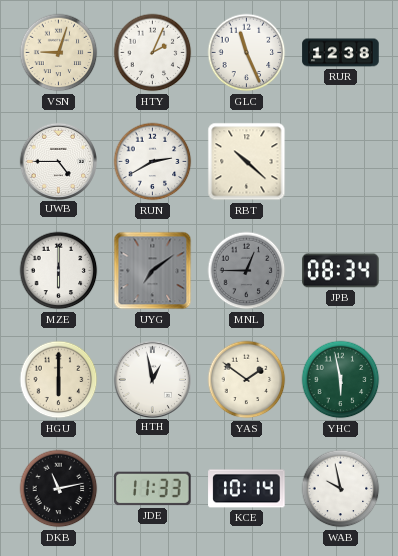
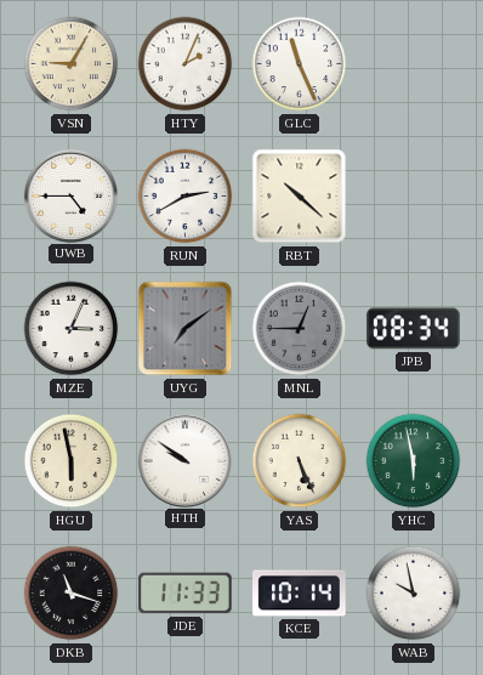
VSN: 9:03 -> 9:05 (72, 64)
RUR: 12:38 -> none (341, 53)
MZE: 6:00 -> 3:04 (72, 329)
HGU: 6:00 -> 5:58 (72, 461)
HTH: 12:58 -> 9:51 (184, 460)
YAS: 1:51 -> 5:26 (300, 461)
DKB: 11:13 -> 11:18 (72, 594)
